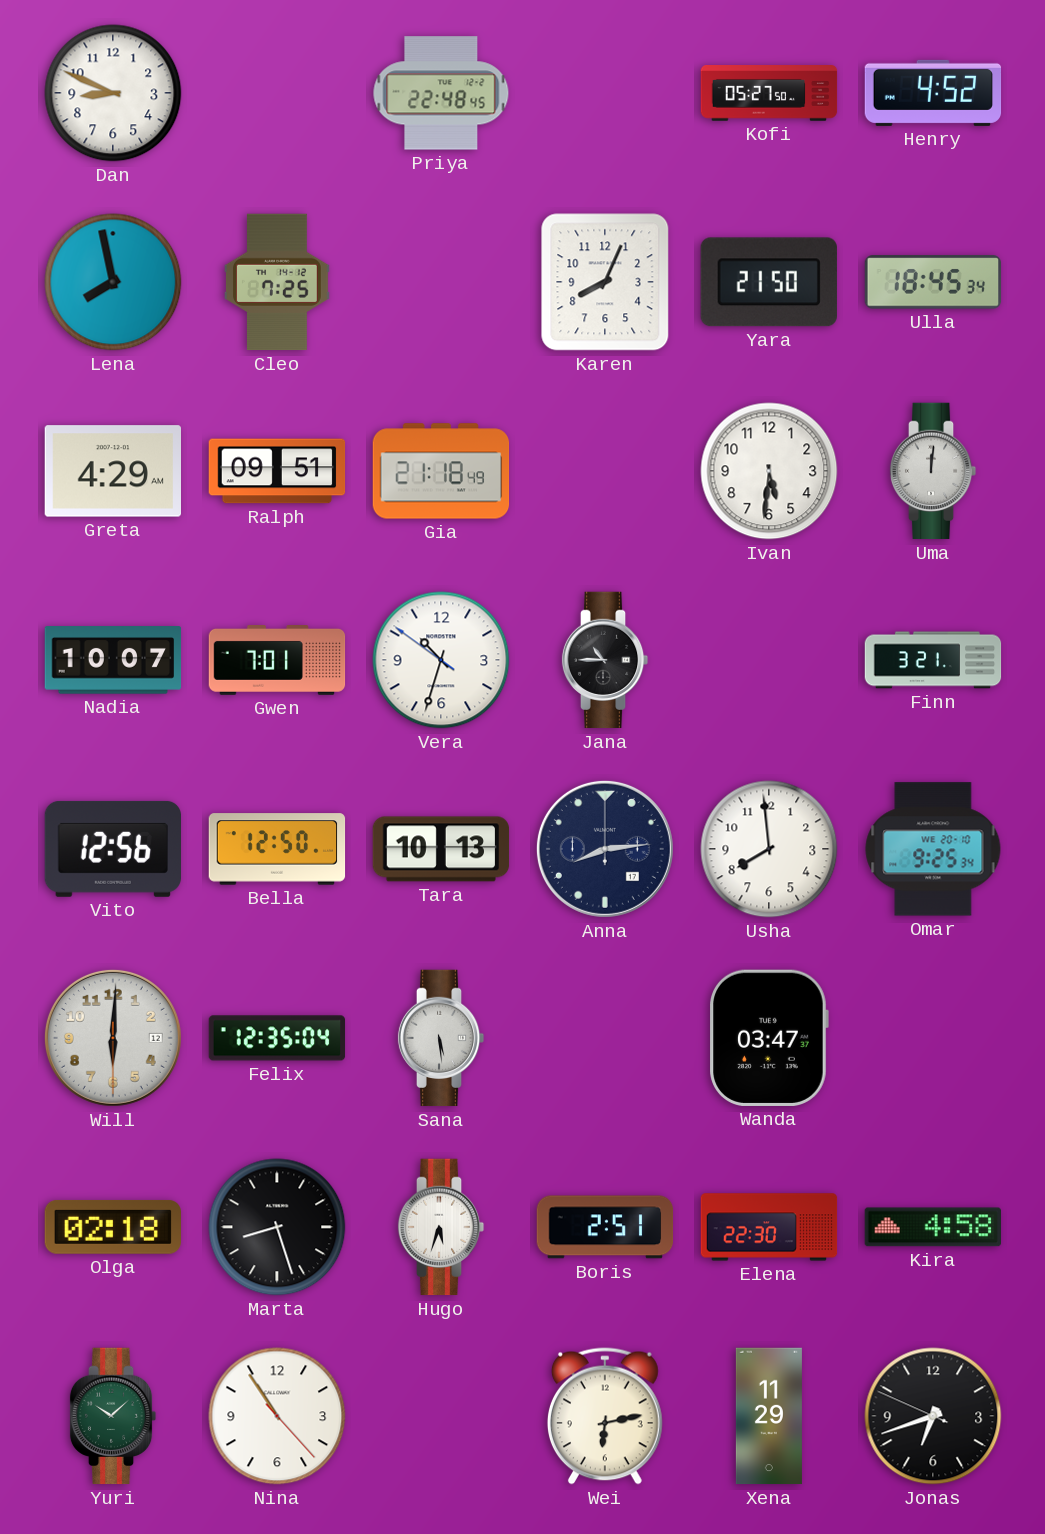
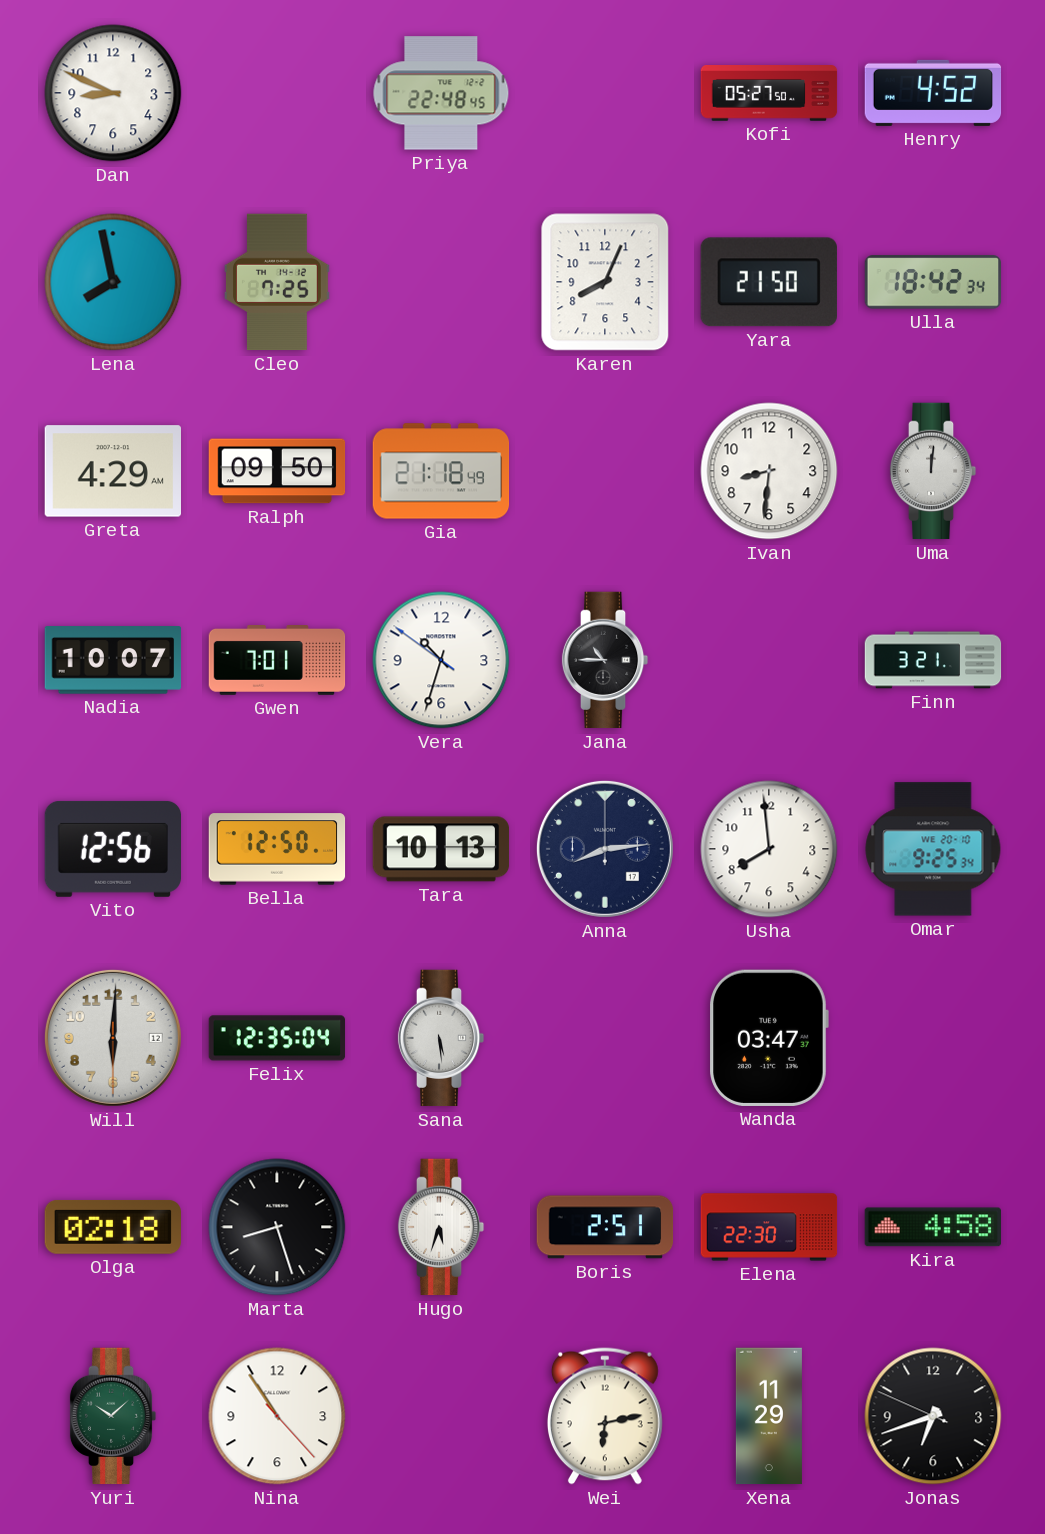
Ulla: 18:45 -> 18:42 (933, 282)
Ralph: 09:51 -> 09:50 (277, 471)
Ivan: 5:31 -> 8:31 (769, 471)
